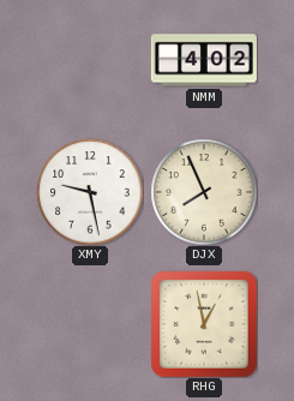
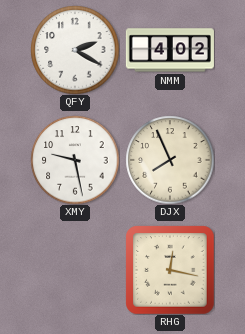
QFY: none -> 2:20 (75, 50)
RHG: 12:58 -> 12:17 (170, 270)
